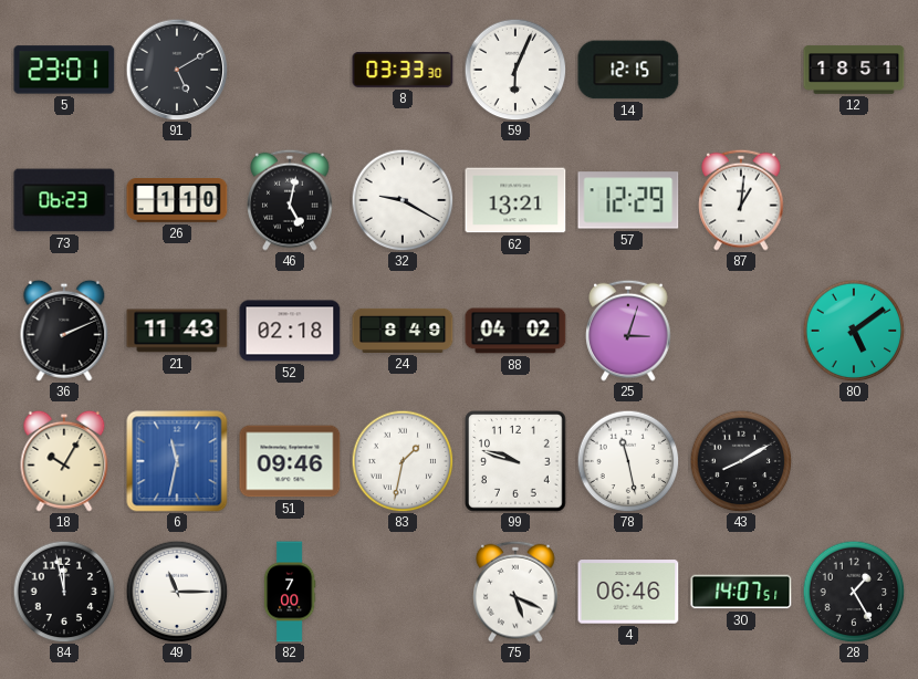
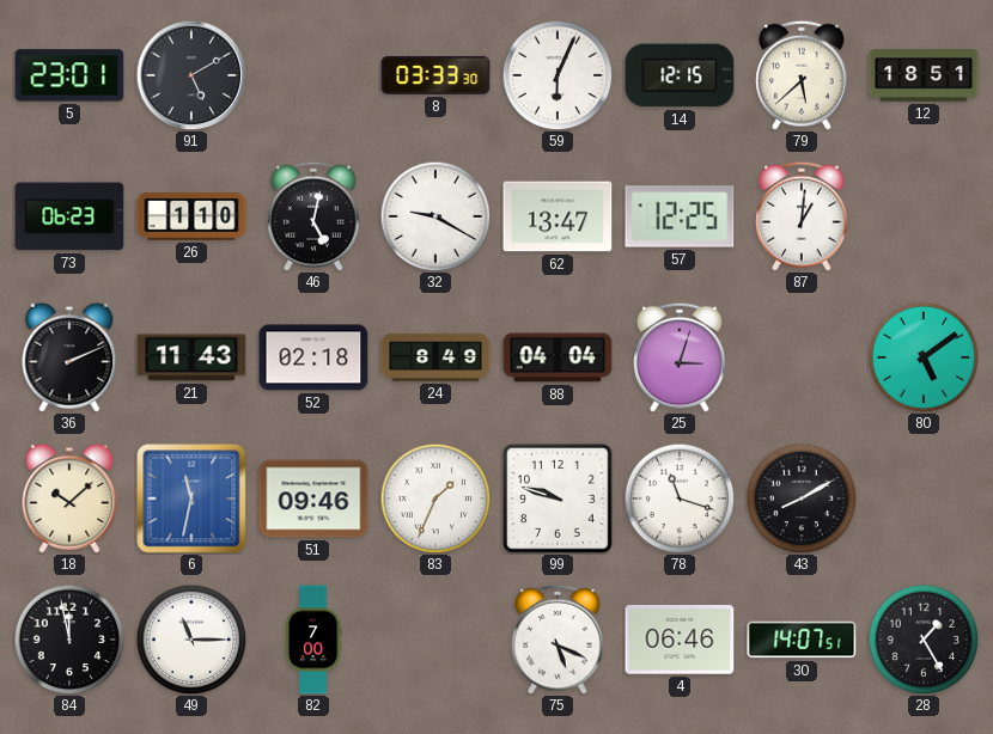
79: none -> 5:38 (802, 75)
62: 13:21 -> 13:47 (558, 216)
57: 12:29 -> 12:25 (680, 216)
88: 04:02 -> 04:04 (558, 357)
18: 10:05 -> 10:08 (69, 498)
83: 1:32 -> 1:34 (435, 498)
78: 11:28 -> 11:18 (680, 498)
